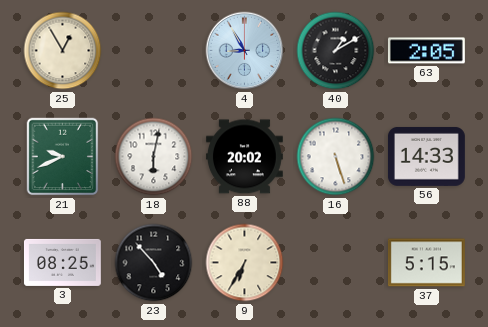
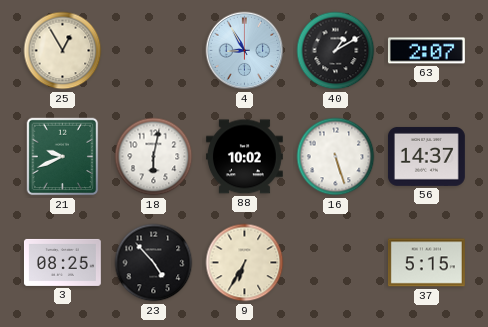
63: 2:05 -> 2:07 (426, 51)
88: 20:02 -> 10:02 (244, 157)
56: 14:33 -> 14:37 (426, 156)
